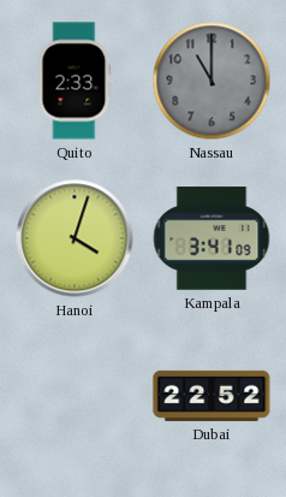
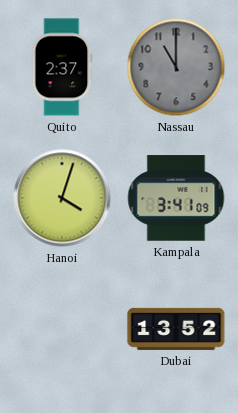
Quito: 2:33 -> 2:37 (62, 67)
Dubai: 22:52 -> 13:52 (176, 329)
